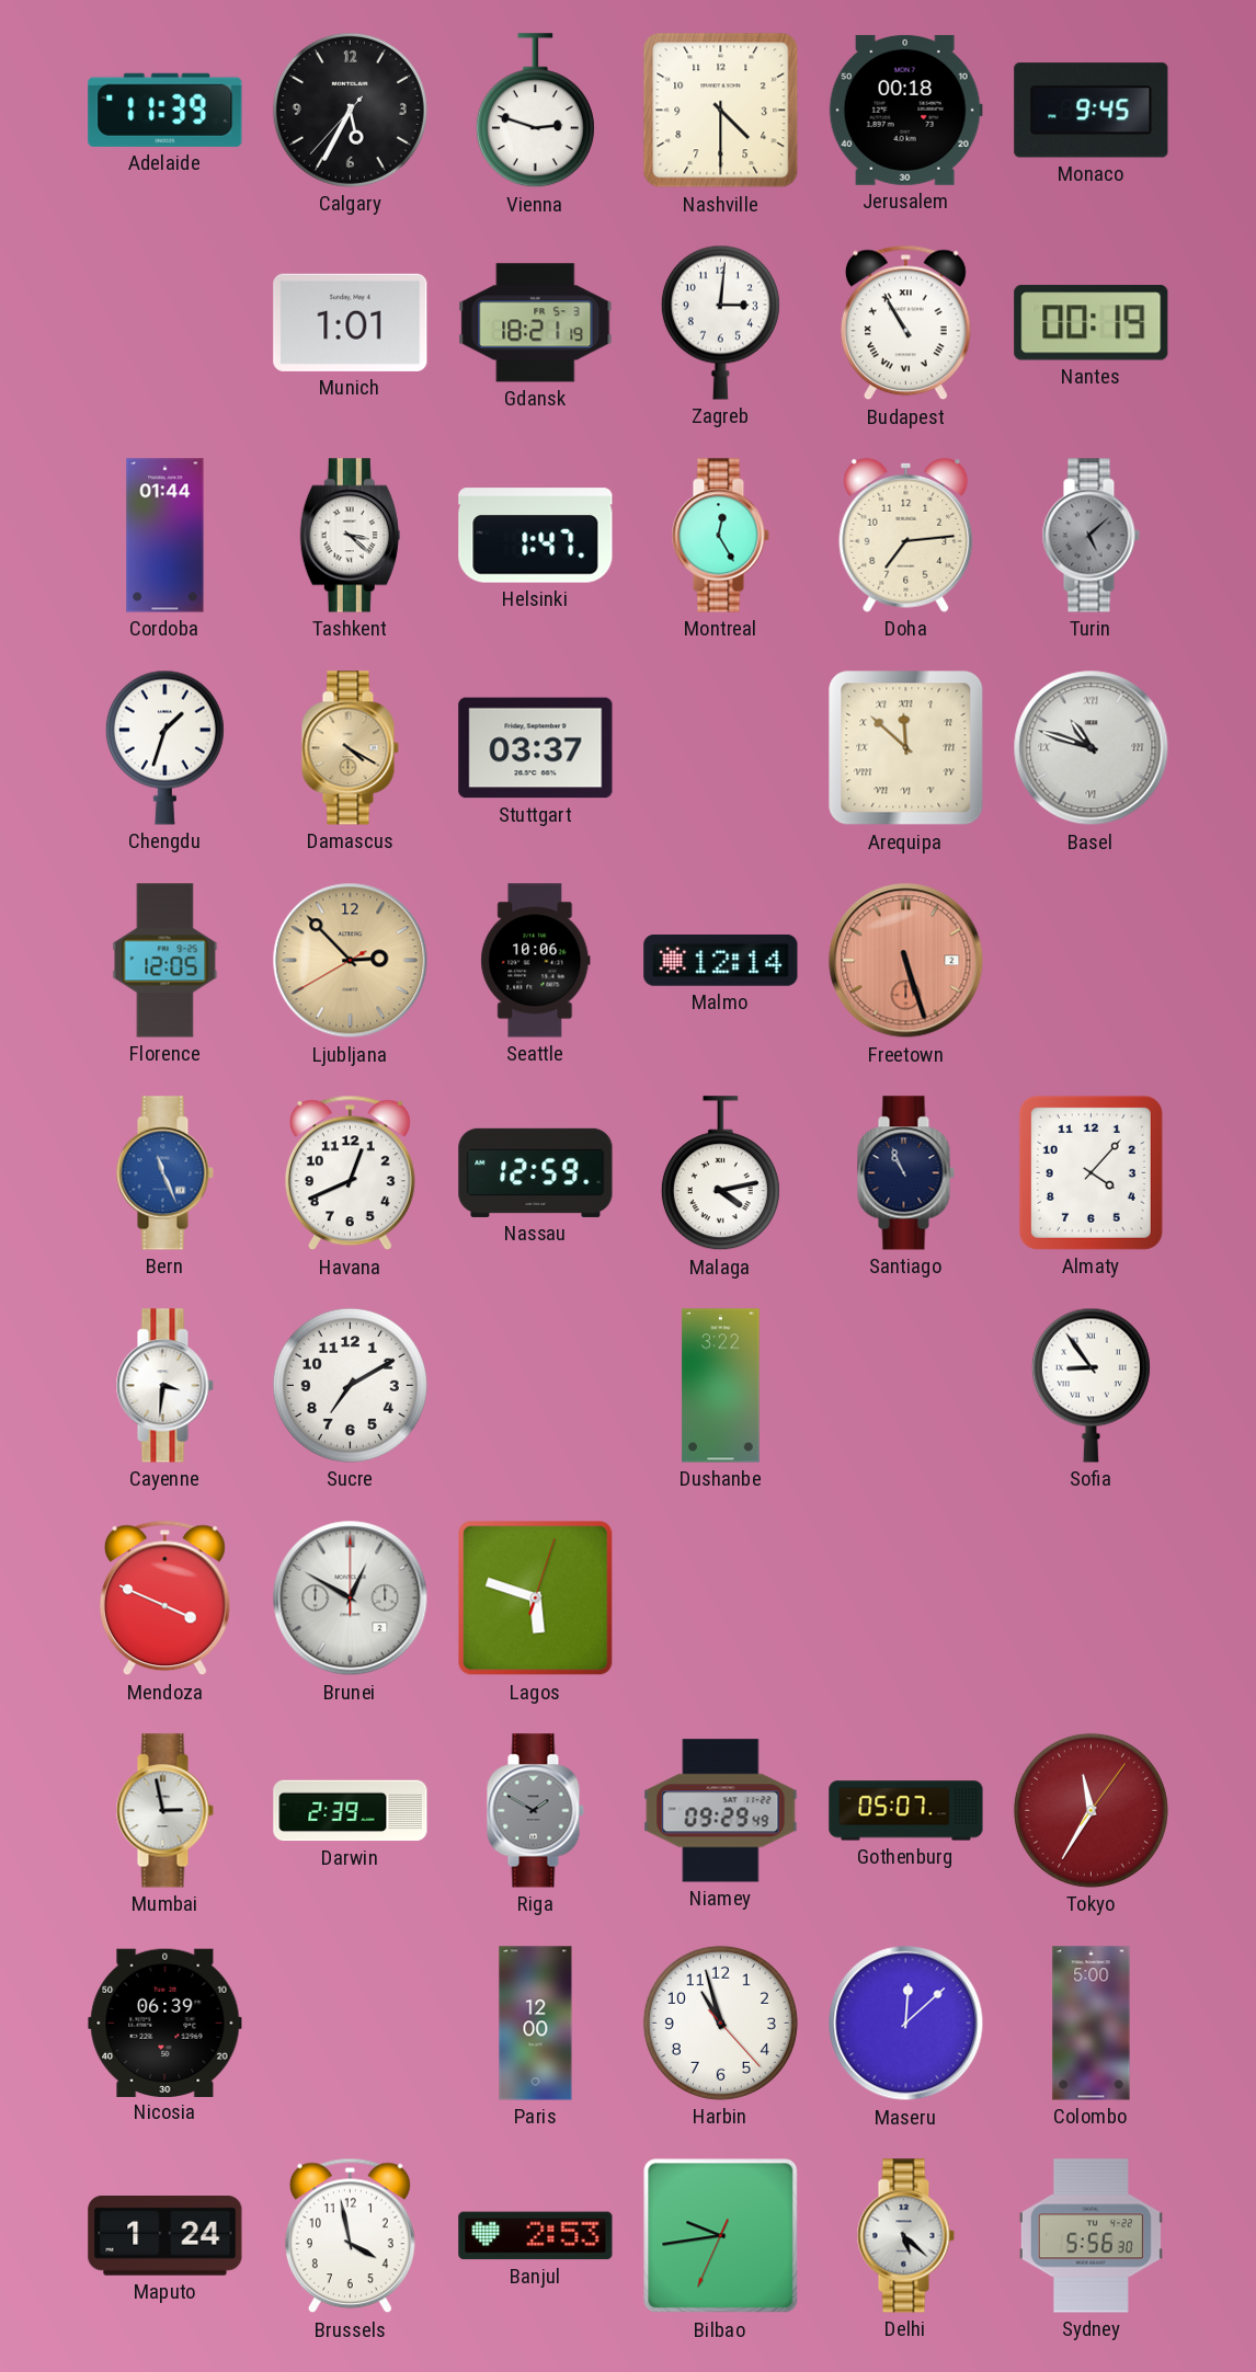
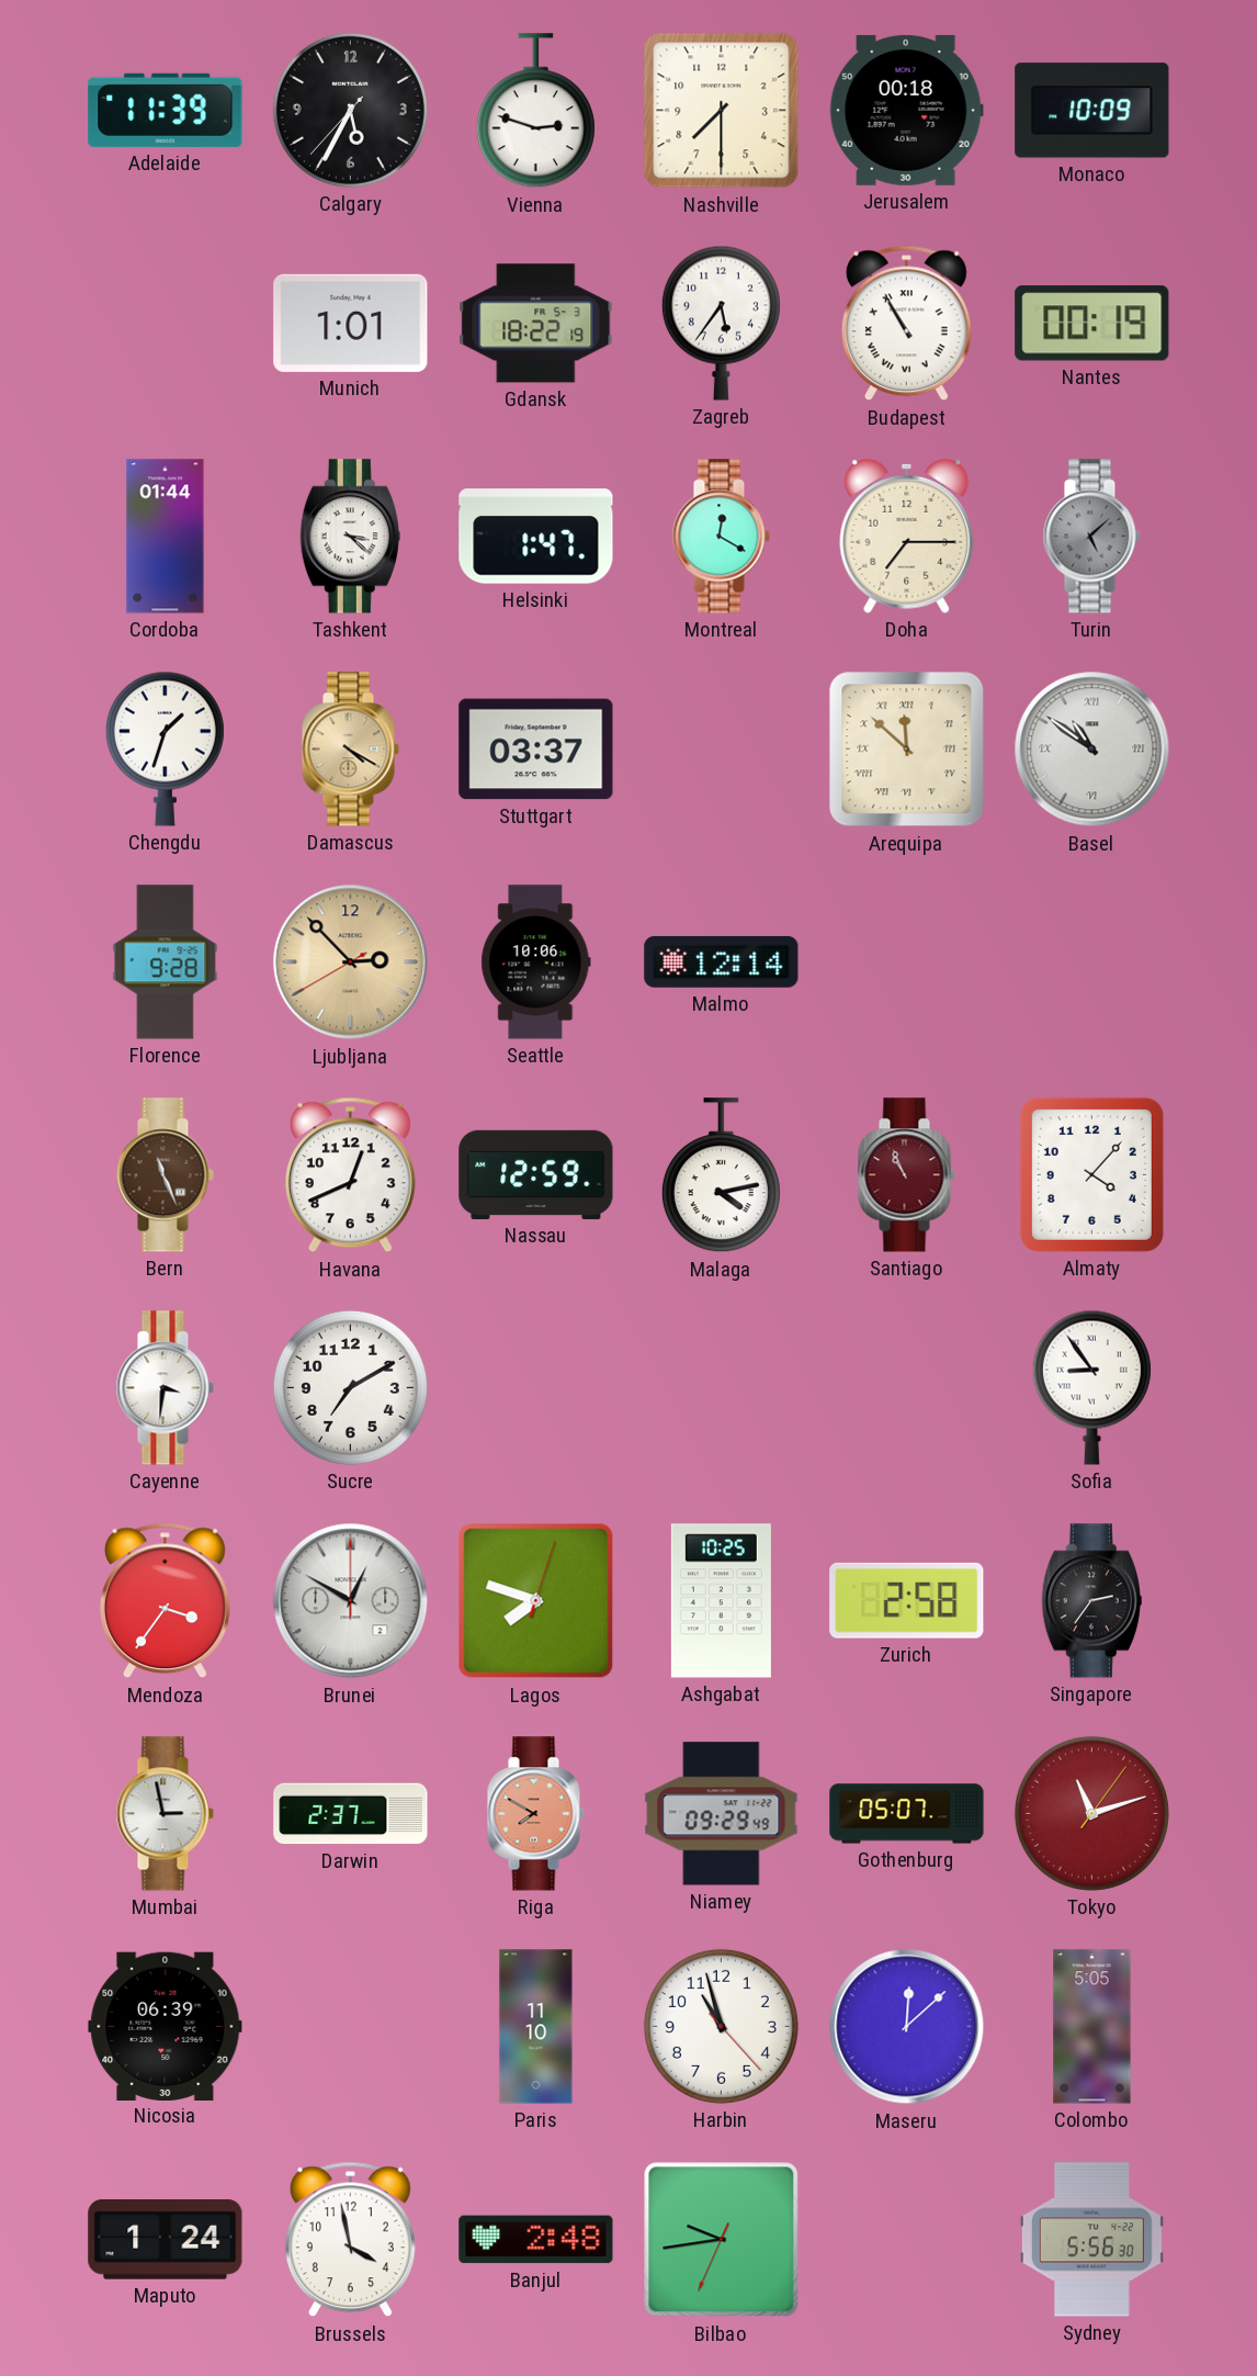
Nashville: 4:30 -> 7:30 (722, 111)
Monaco: 9:45 -> 10:09 (1092, 111)
Gdansk: 18:21 -> 18:22 (536, 324)
Zagreb: 3:01 -> 5:36 (721, 323)
Montreal: 12:25 -> 12:20 (721, 537)
Doha: 7:14 -> 7:15 (907, 536)
Basel: 10:48 -> 10:51 (1092, 750)
Florence: 12:05 -> 9:28 (166, 962)
Freetown: 5:27 -> none (906, 961)
Bern dial: blue -> brown (165, 1175)
Santiago dial: navy -> burgundy (906, 1175)
Dushanbe: 3:22 -> none (721, 1386)
Mendoza: 3:49 -> 3:36 (165, 1601)
Lagos: 5:48 -> 7:48 (536, 1601)
Ashgabat: none -> 10:25 (721, 1601)
Zurich: none -> 2:58 (907, 1600)
Singapore: none -> 2:36 (1091, 1601)
Darwin: 2:39 -> 2:37 (351, 1814)
Riga: 1:50 -> 7:50 (535, 1814)
Riga dial: grey -> salmon (535, 1814)
Tokyo: 11:35 -> 11:12 (1091, 1813)
Paris: 12:00 -> 11:10 (536, 2027)
Colombo: 5:00 -> 5:05 (1092, 2027)
Banjul: 2:53 -> 2:48 (536, 2240)
Delhi: 5:22 -> none (905, 2236)
